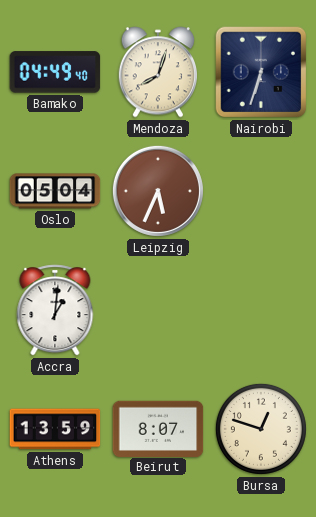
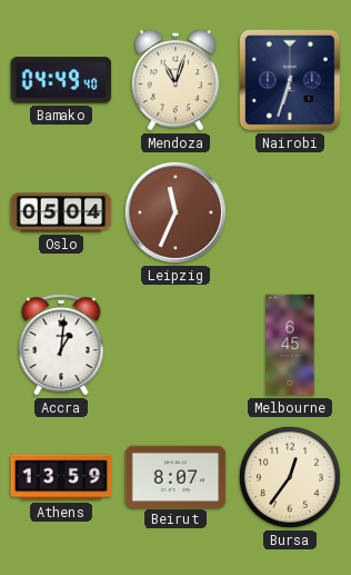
Mendoza: 8:03 -> 11:03 (174, 80)
Leipzig: 5:34 -> 11:34 (175, 212)
Melbourne: none -> 6:45 (290, 345)
Bursa: 12:48 -> 12:36 (290, 477)
